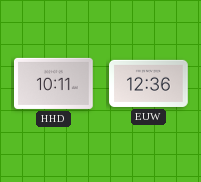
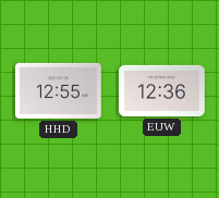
HHD: 10:11 -> 12:55 (59, 90)
